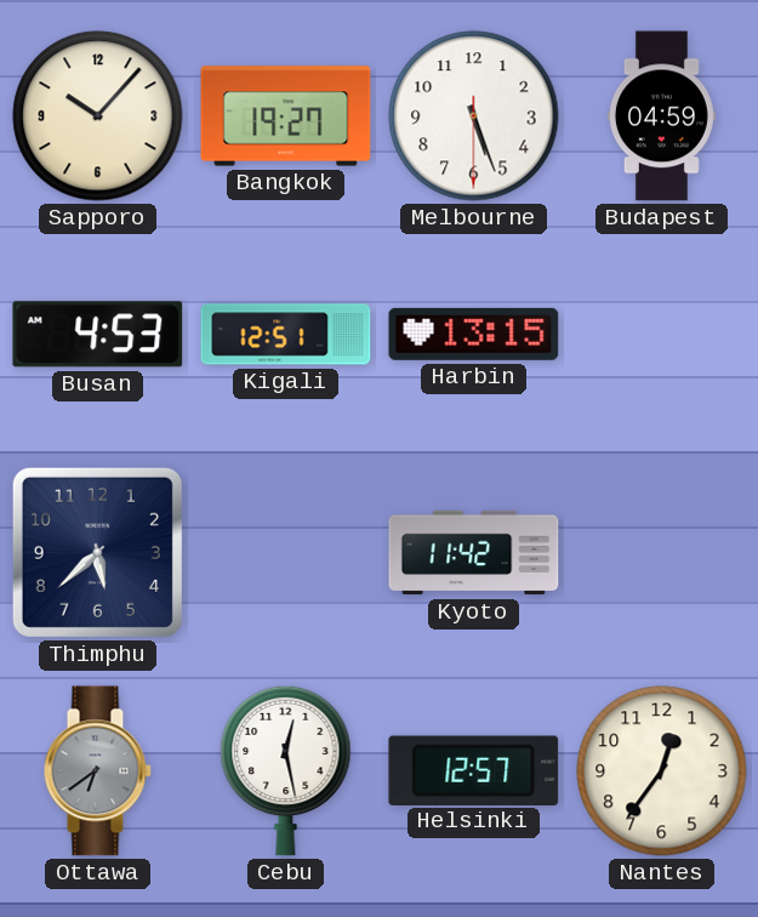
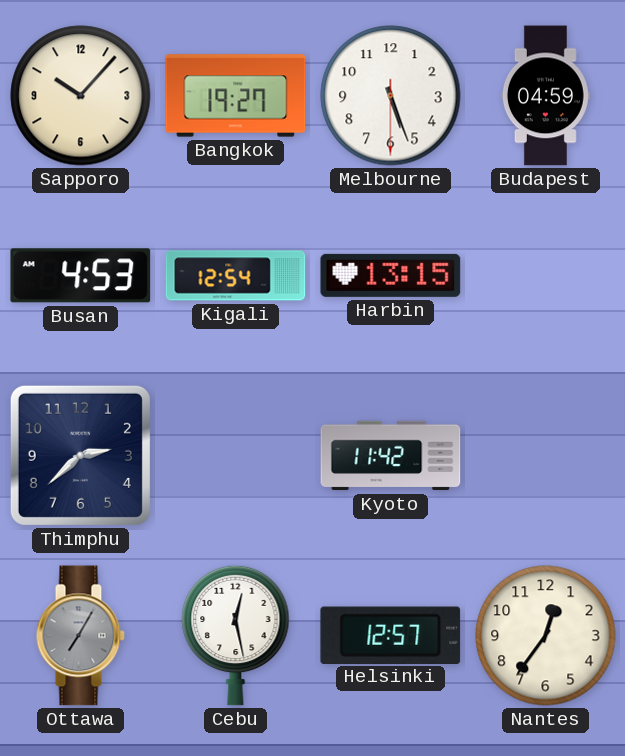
Kigali: 12:51 -> 12:54 (236, 276)
Thimphu: 5:38 -> 2:38 (80, 455)
Ottawa: 6:39 -> 7:05 (80, 636)
